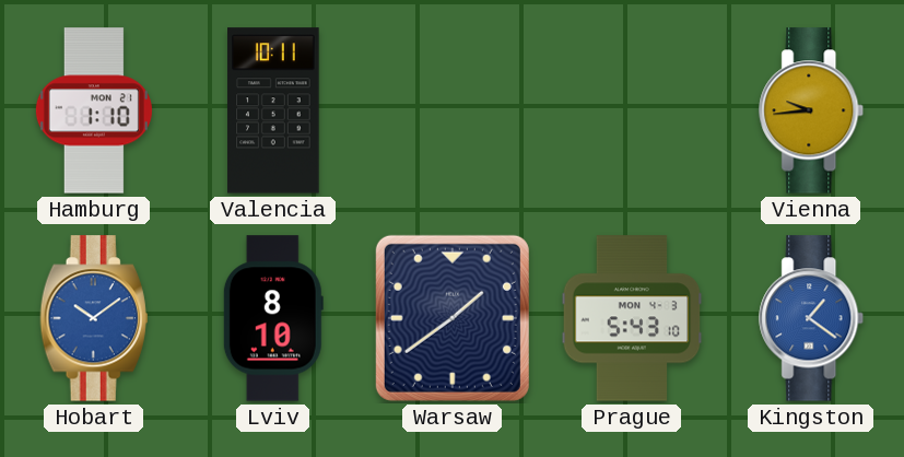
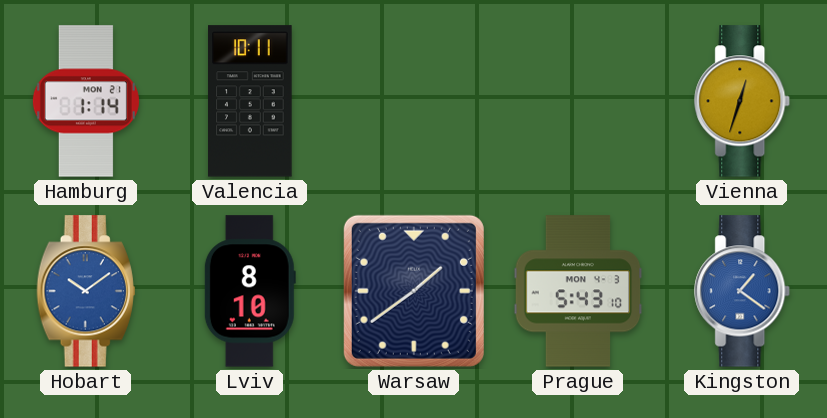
Hamburg: 1:10 -> 1:14 (86, 101)
Vienna: 9:44 -> 12:33 (743, 101)
